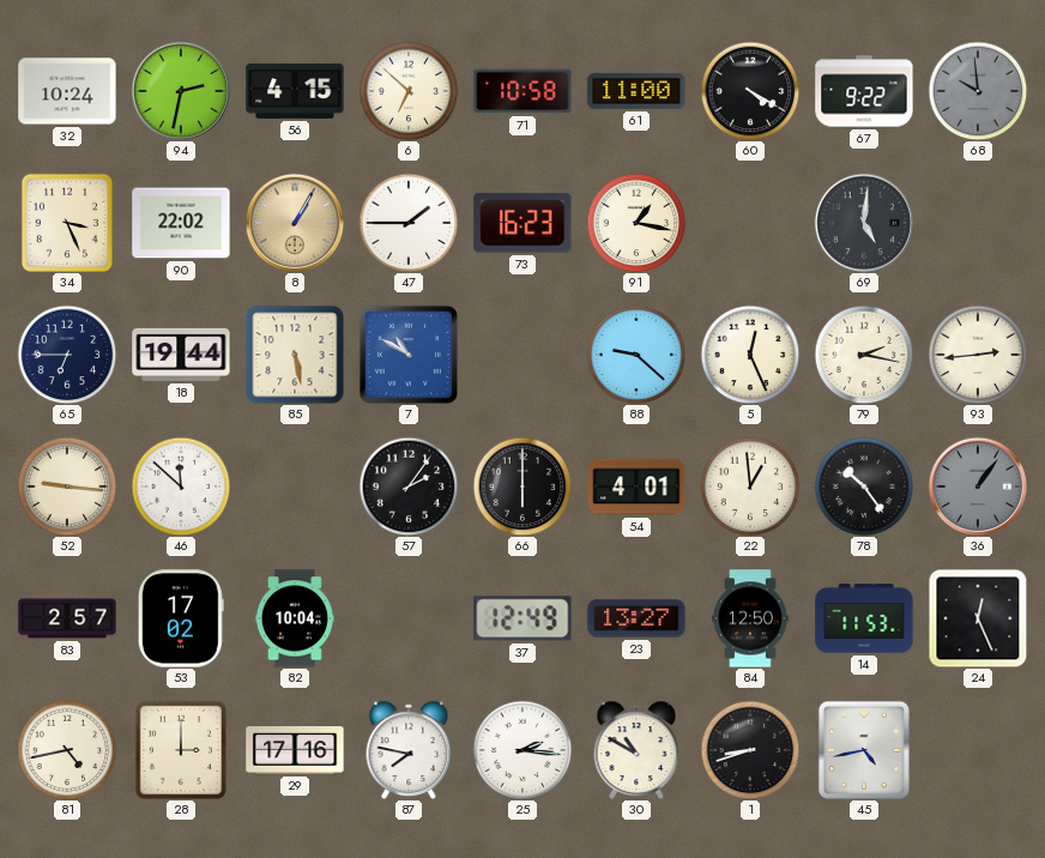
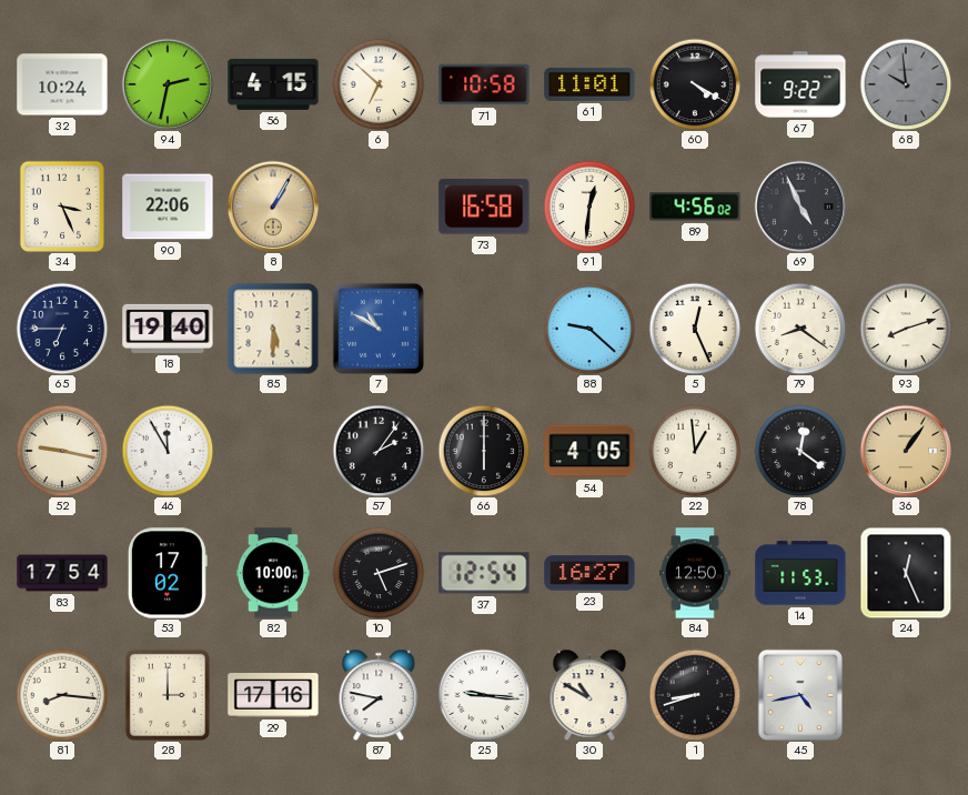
61: 11:00 -> 11:01 (589, 84)
90: 22:02 -> 22:06 (168, 207)
47: 1:45 -> none (409, 223)
73: 16:23 -> 16:58 (484, 207)
91: 1:17 -> 12:31 (589, 207)
89: none -> 4:56 (695, 207)
69: 5:01 -> 4:56 (800, 207)
18: 19:44 -> 19:40 (168, 329)
85: 5:28 -> 5:30 (273, 329)
79: 2:17 -> 8:21 (800, 329)
93: 2:44 -> 8:12 (906, 329)
52: 9:16 -> 9:17 (62, 451)
46: 11:52 -> 11:55 (168, 451)
54: 4:01 -> 4:05 (589, 451)
78: 10:24 -> 12:21 (800, 451)
36 dial: grey -> champagne (906, 451)
83: 2:57 -> 17:54 (62, 573)
82: 10:04 -> 10:00 (273, 573)
10: none -> 5:12 (379, 573)
37: 12:49 -> 12:54 (484, 573)
23: 13:27 -> 16:27 (589, 573)
81: 4:43 -> 8:16 (62, 695)
25: 2:16 -> 9:16 (484, 695)
